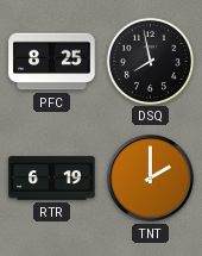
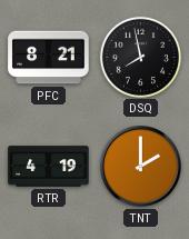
PFC: 8:25 -> 8:21 (49, 58)
RTR: 6:19 -> 4:19 (49, 167)
